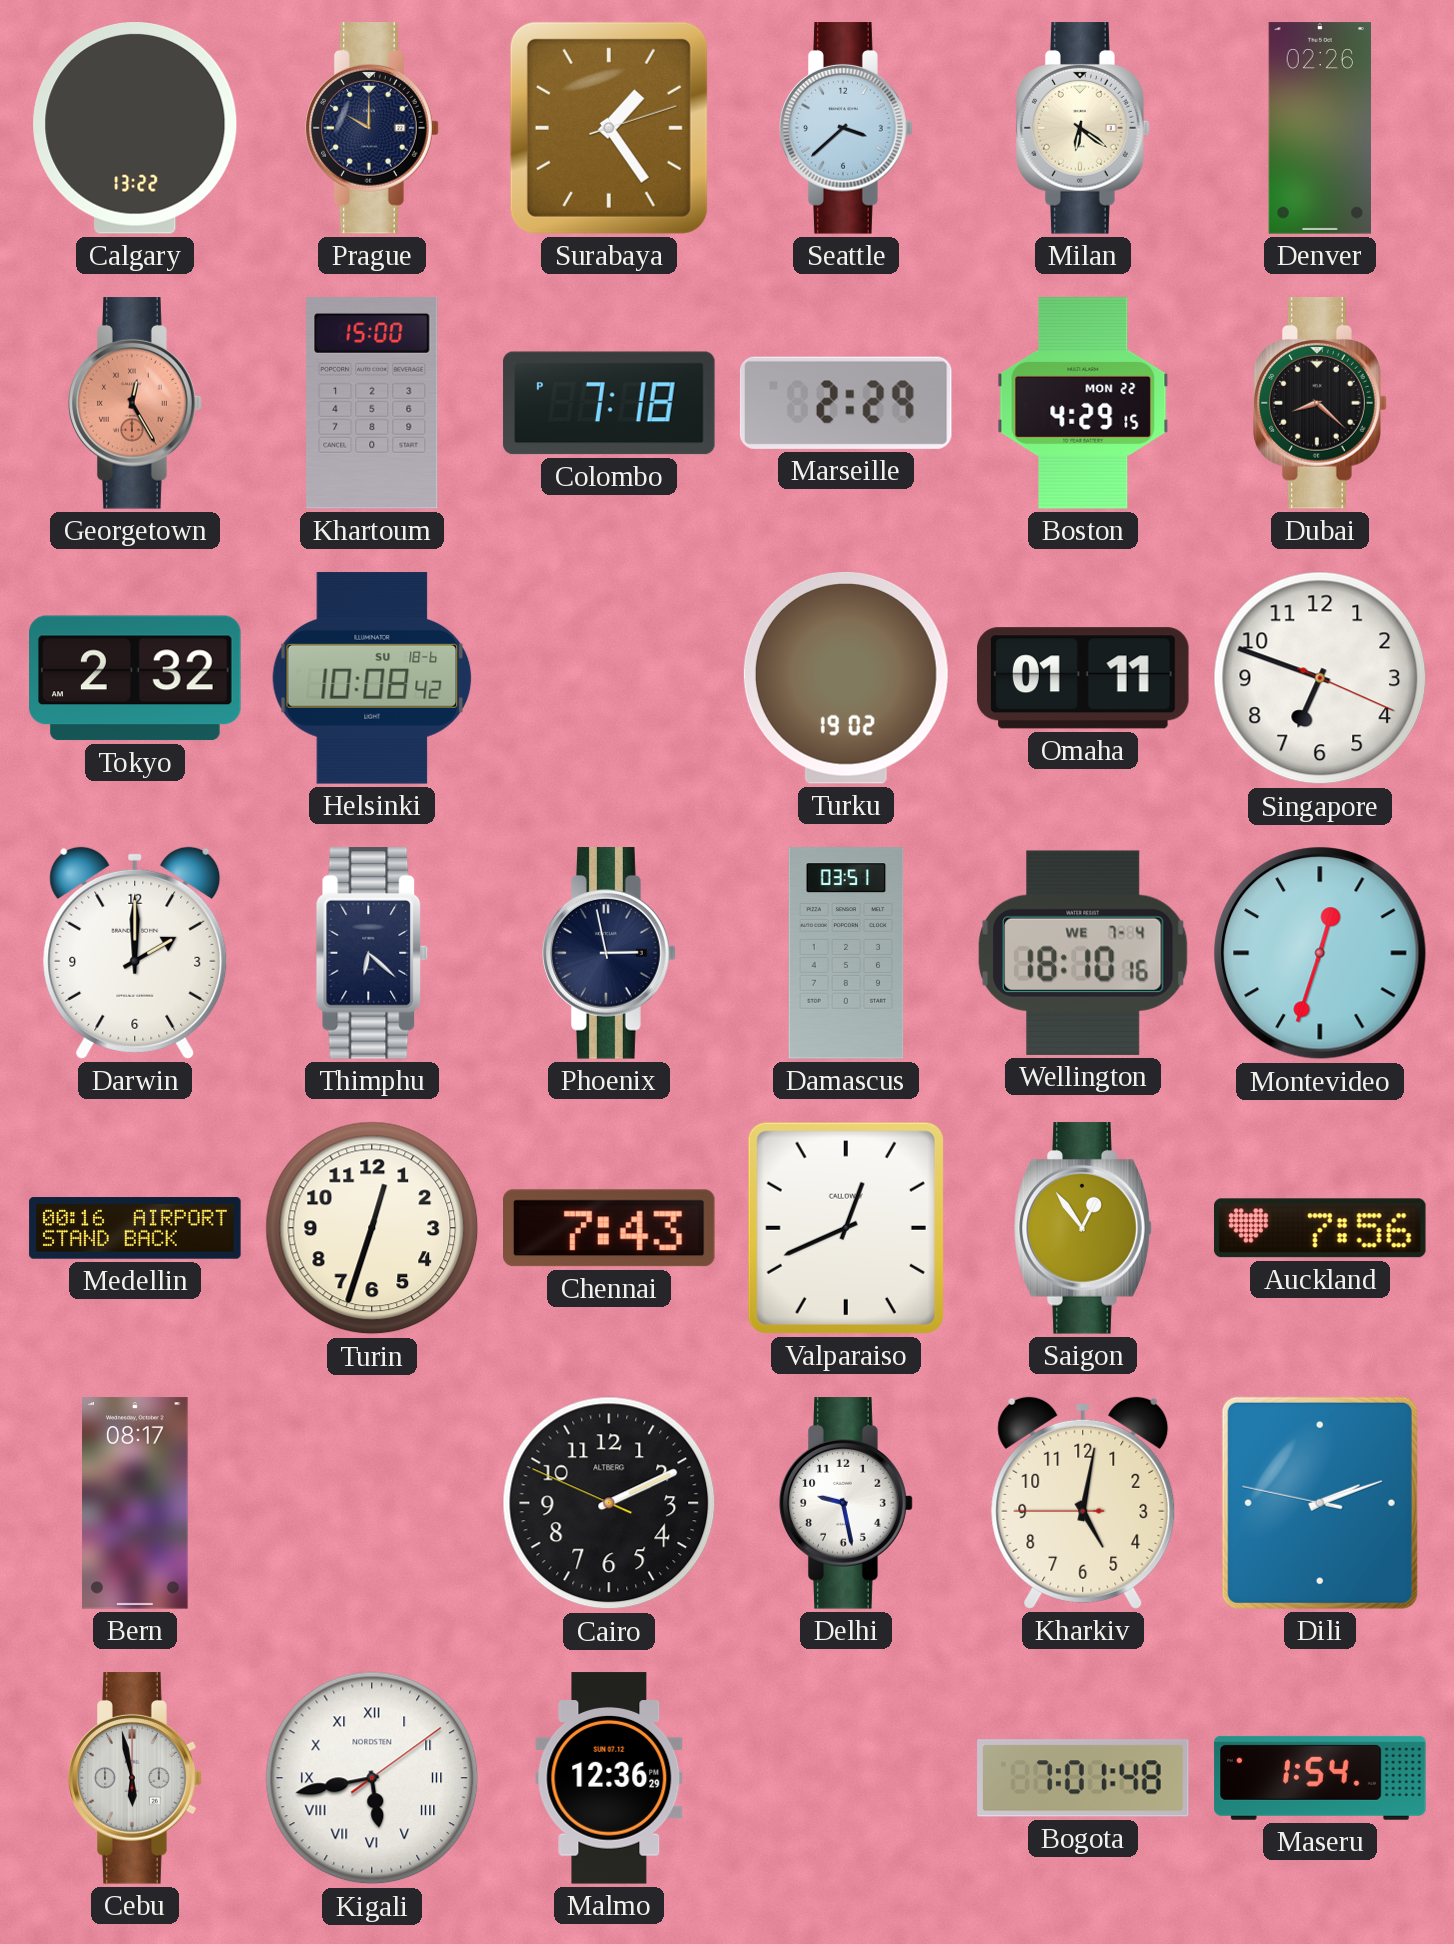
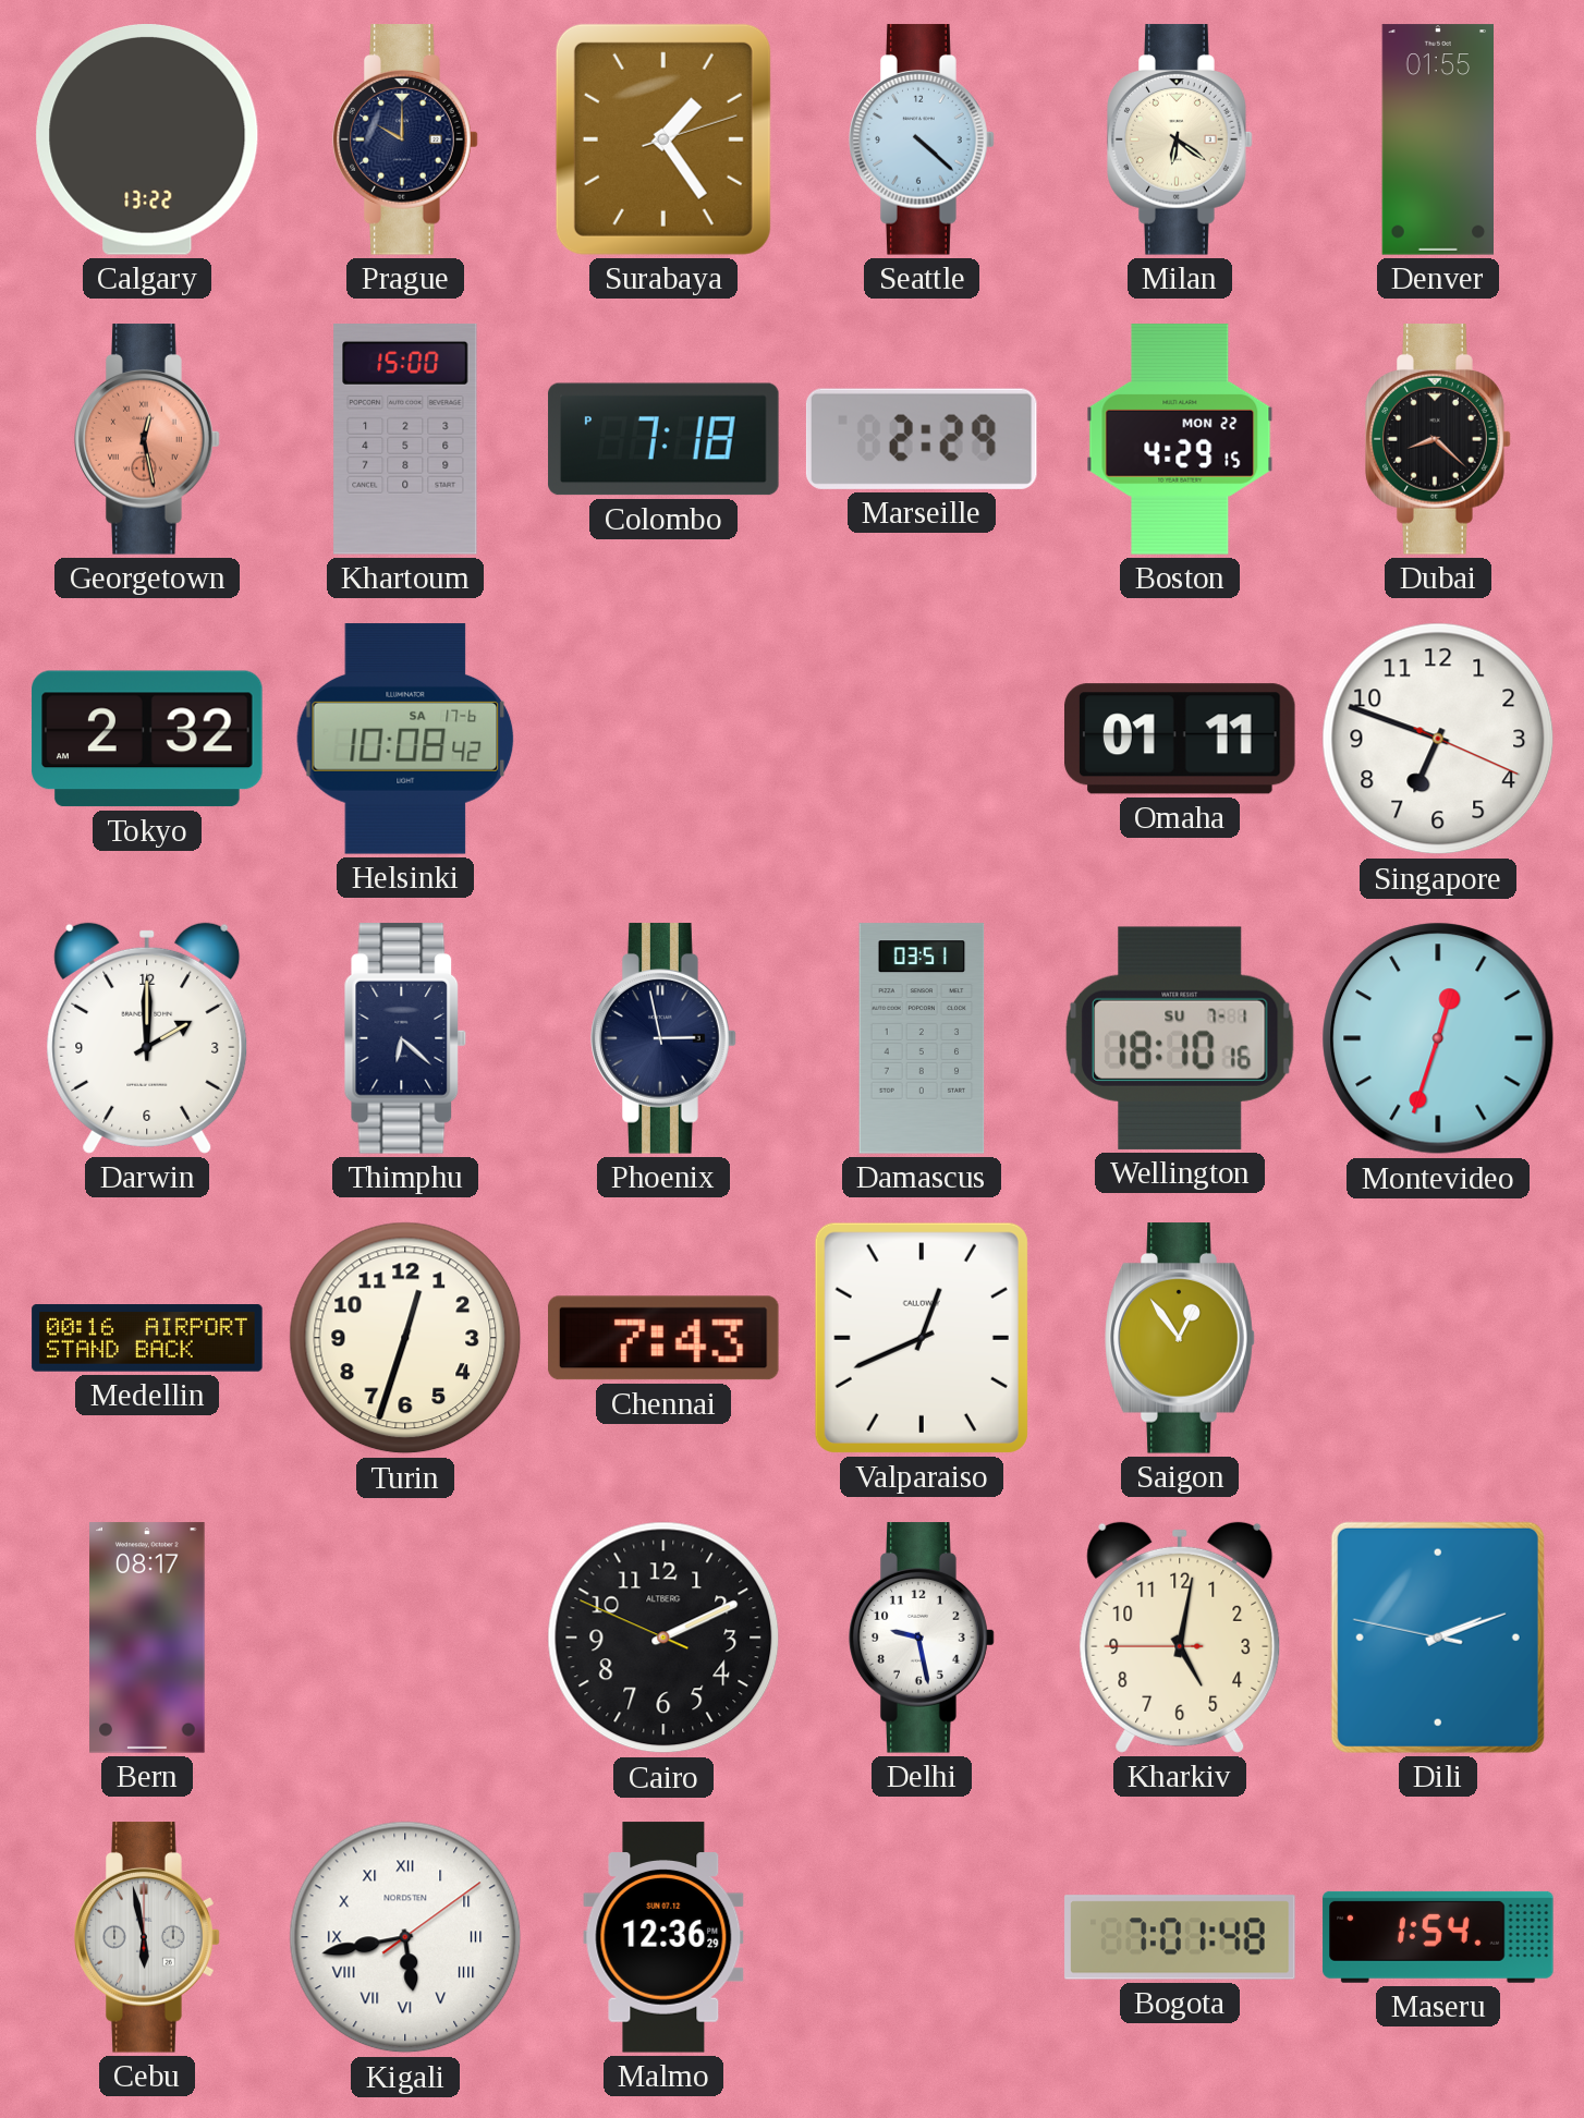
Seattle: 3:38 -> 4:22 (922, 139)
Denver: 02:26 -> 01:55 (1437, 139)
Georgetown: 12:25 -> 12:28 (147, 439)
Helsinki date: SU 18-6 -> SA 17-6 (405, 739)
Turku: 19:02 -> none (846, 678)
Wellington date: WE 7-4 -> SU 7-1 (1181, 1038)
Auckland: 7:56 -> none (1321, 1228)
